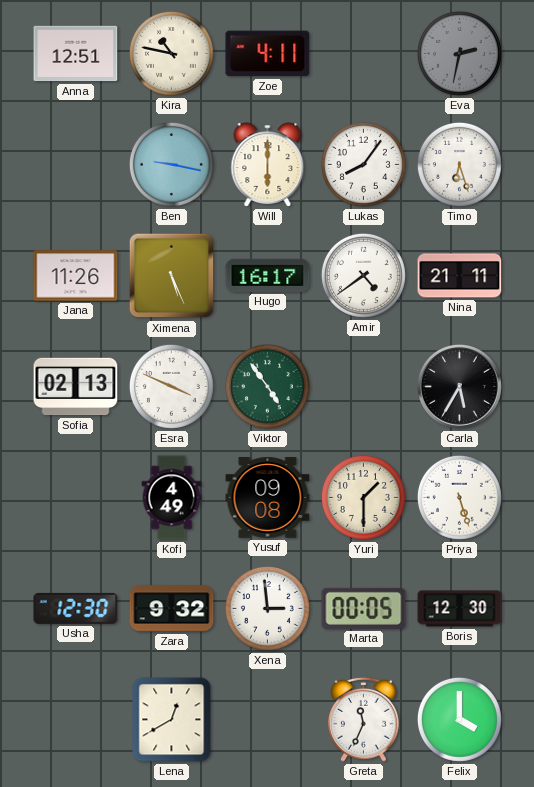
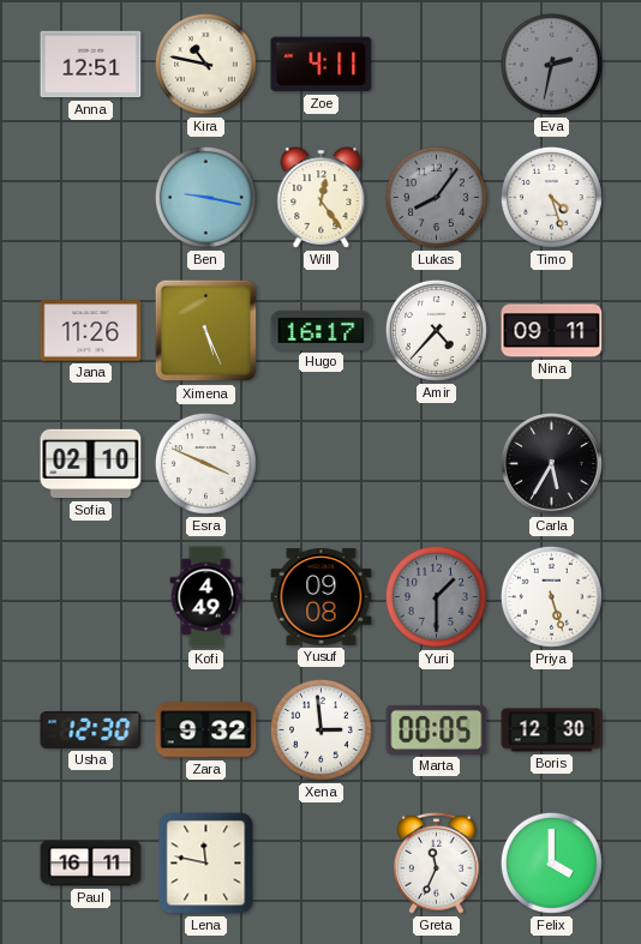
Will: 6:00 -> 12:24 (322, 198)
Lukas dial: white -> grey (436, 197)
Timo: 6:27 -> 4:27 (551, 197)
Amir: 4:39 -> 4:37 (436, 330)
Nina: 21:11 -> 09:11 (552, 331)
Sofia: 02:13 -> 02:10 (91, 464)
Viktor: 4:54 -> none (267, 386)
Yuri dial: cream -> grey (436, 596)
Paul: none -> 16:11 (91, 864)
Lena: 12:40 -> 11:47 (206, 864)
